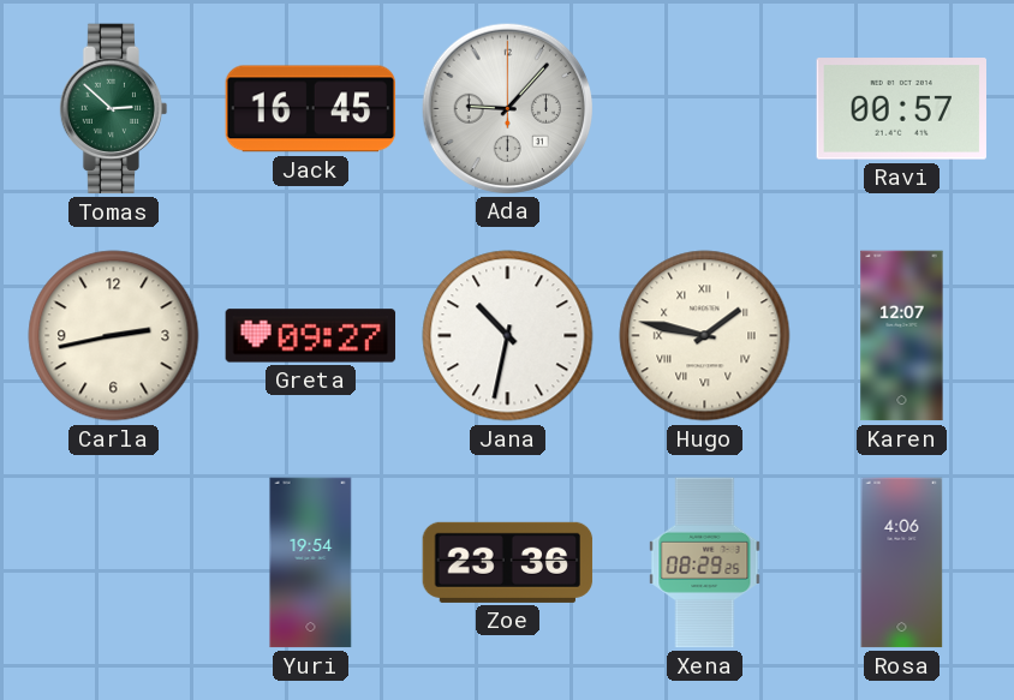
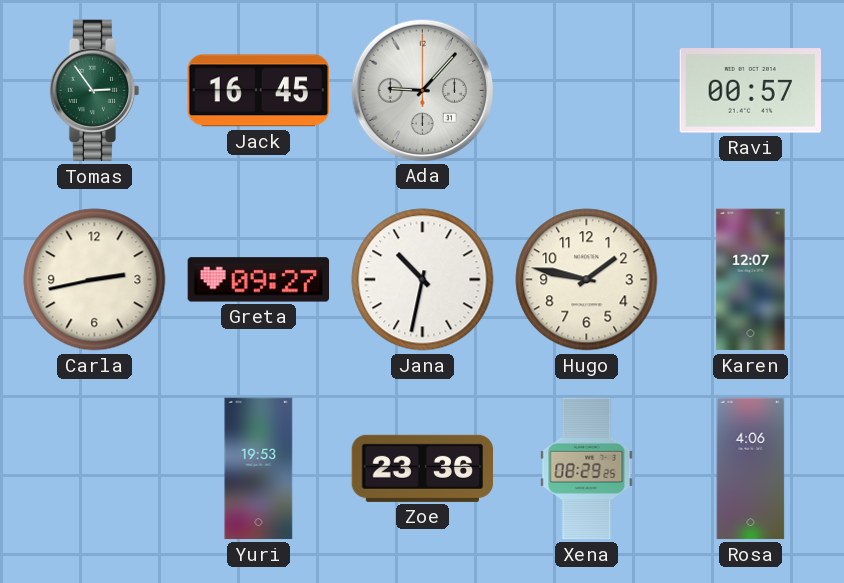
Tomas: 2:52 -> 2:54 (95, 91)
Hugo numerals: Roman -> Arabic (587, 280)
Yuri: 19:54 -> 19:53 (259, 469)
